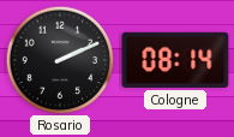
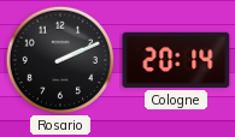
Cologne: 08:14 -> 20:14 (176, 60)
